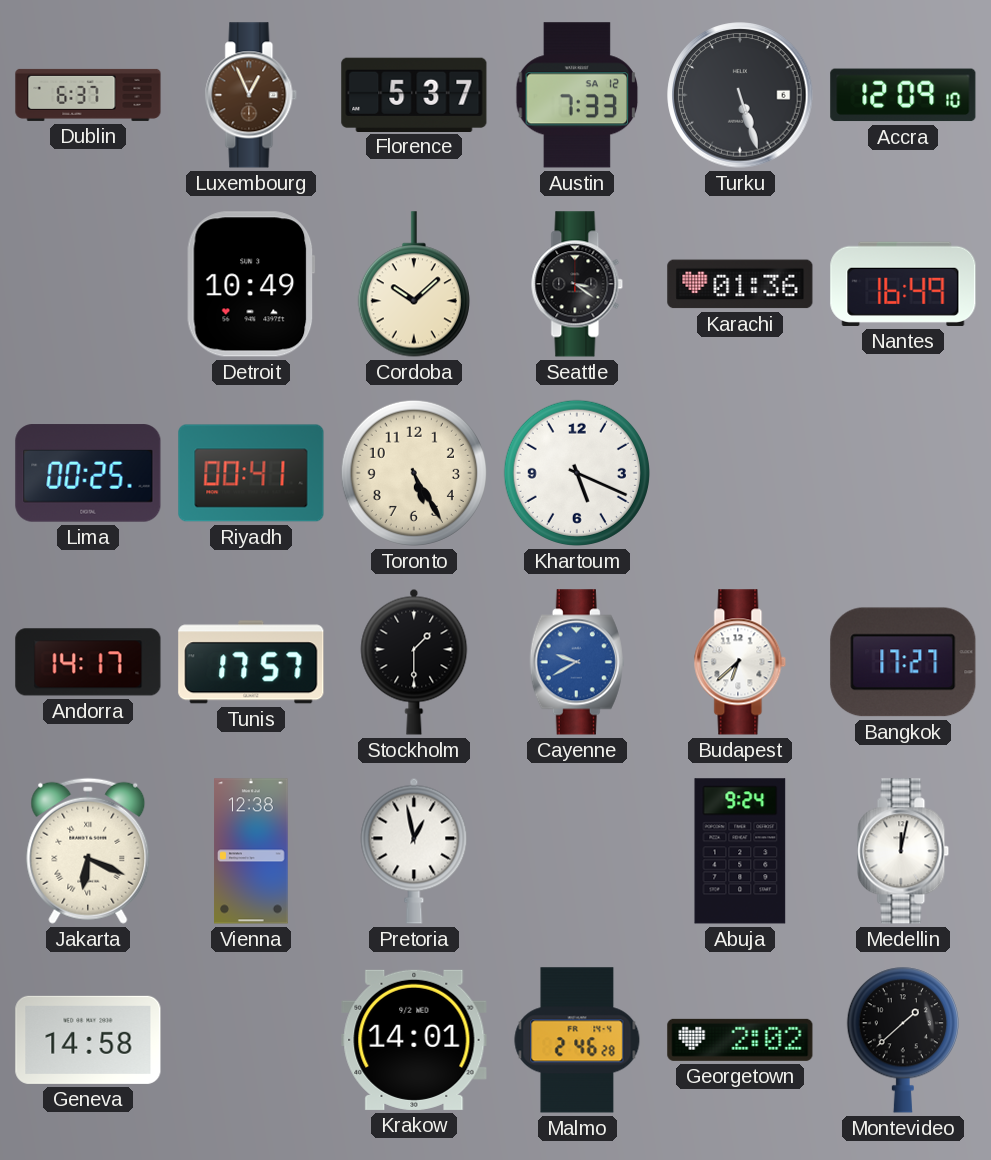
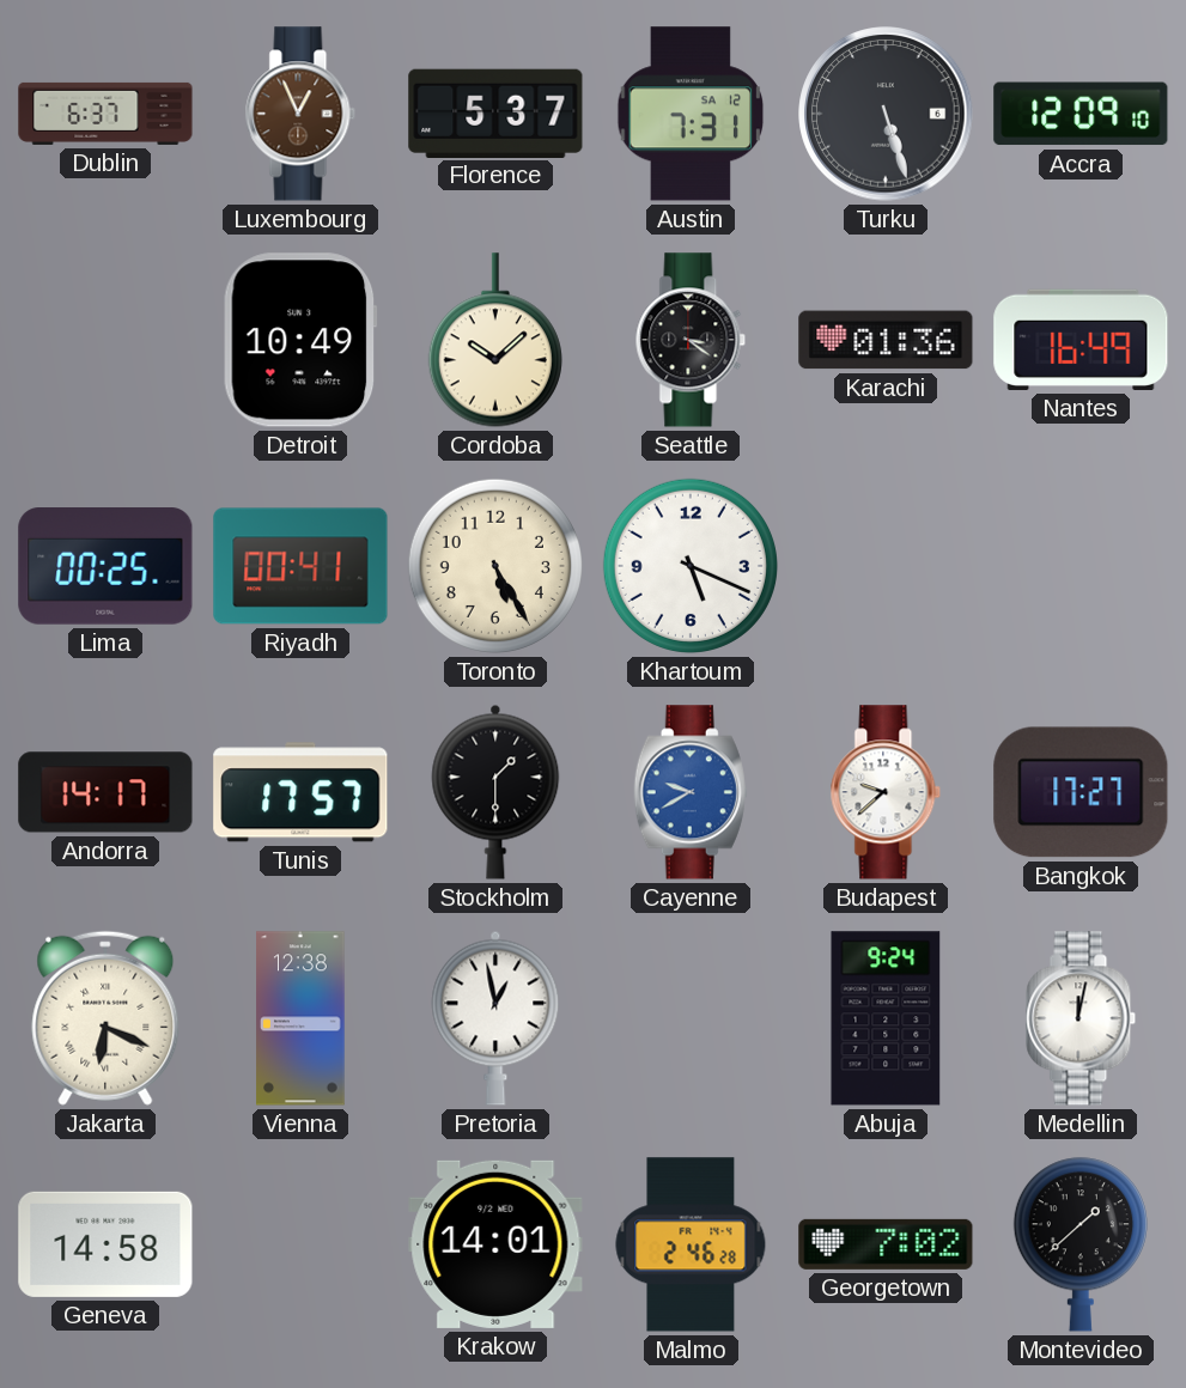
Austin: 7:33 -> 7:31 (691, 114)
Budapest: 6:38 -> 9:38 (886, 792)
Georgetown: 2:02 -> 7:02 (886, 1244)
